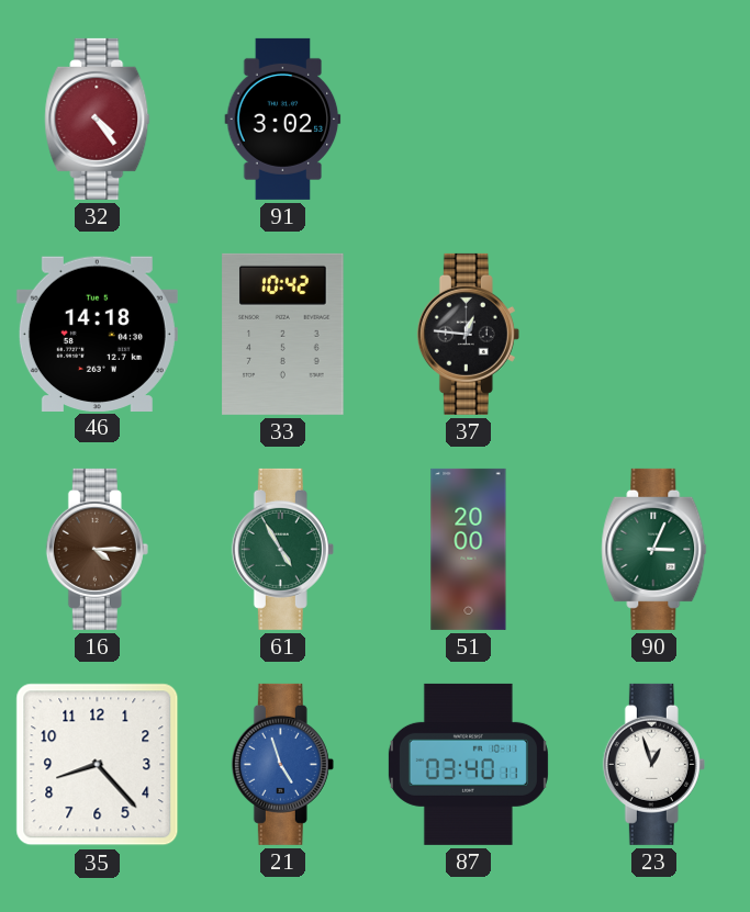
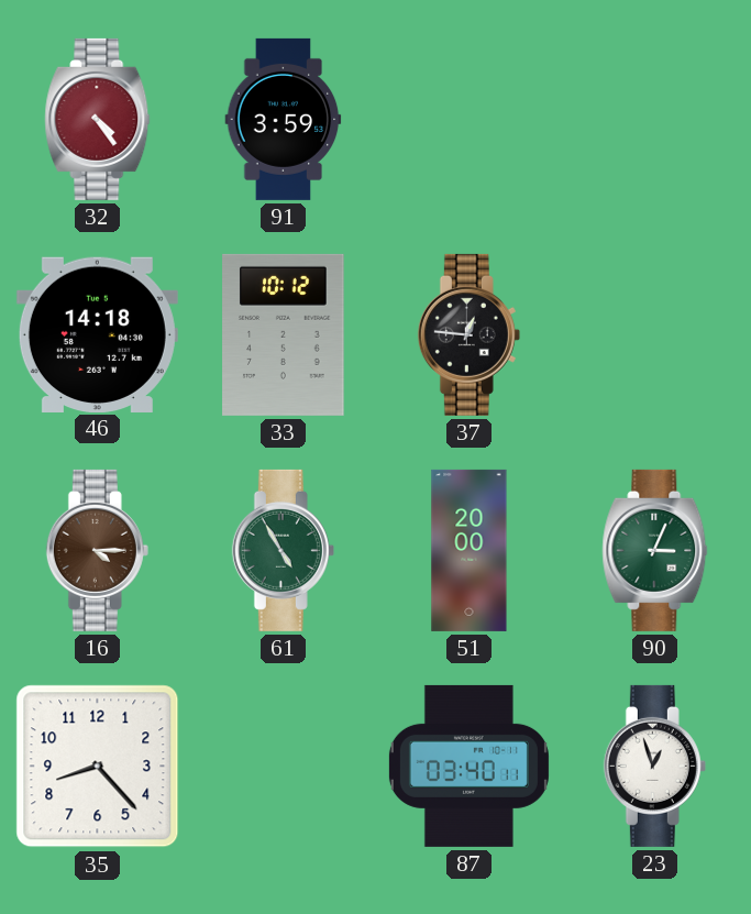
91: 3:02 -> 3:59 (284, 119)
33: 10:42 -> 10:12 (284, 334)
21: 4:57 -> none (282, 764)
